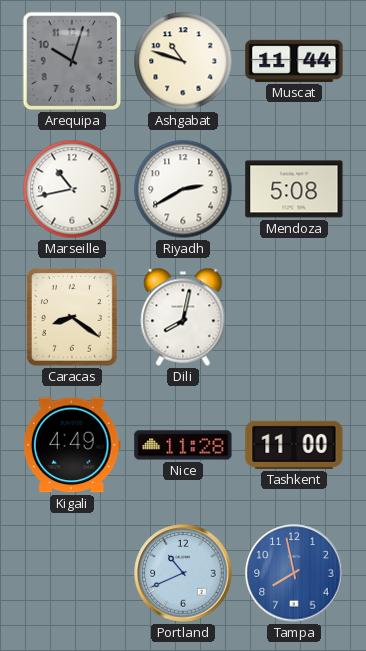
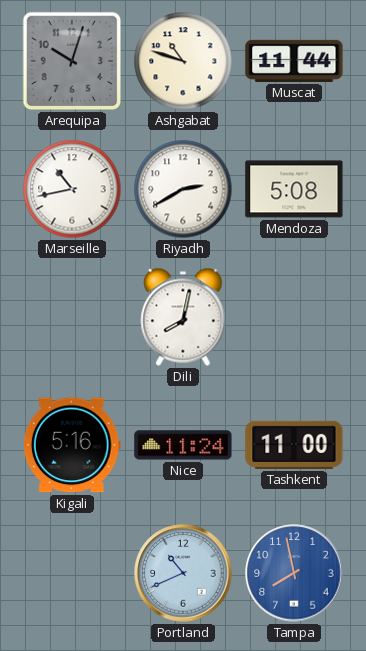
Caracas: 8:21 -> none (72, 317)
Kigali: 4:49 -> 5:16 (72, 445)
Nice: 11:28 -> 11:24 (183, 445)
